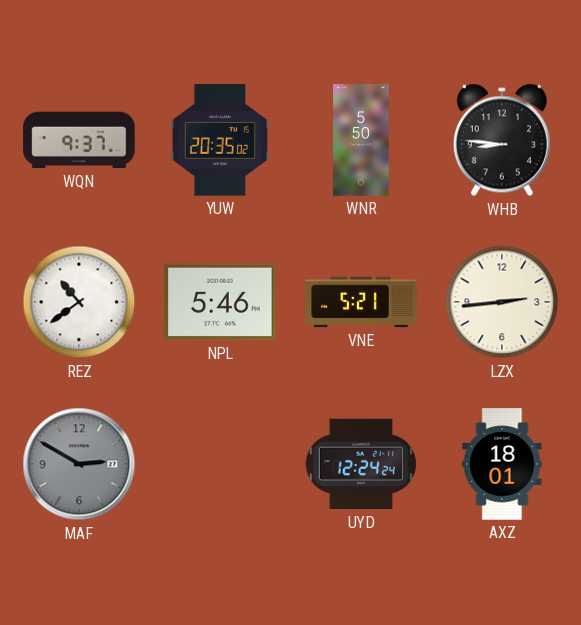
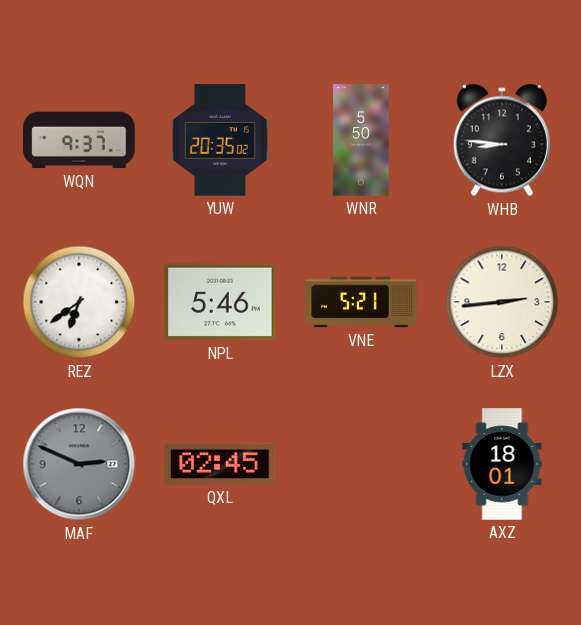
REZ: 10:39 -> 6:39 (79, 302)
MAF: 2:50 -> 2:49 (79, 464)
QXL: none -> 02:45 (220, 464)
UYD: 12:24 -> none (360, 464)
